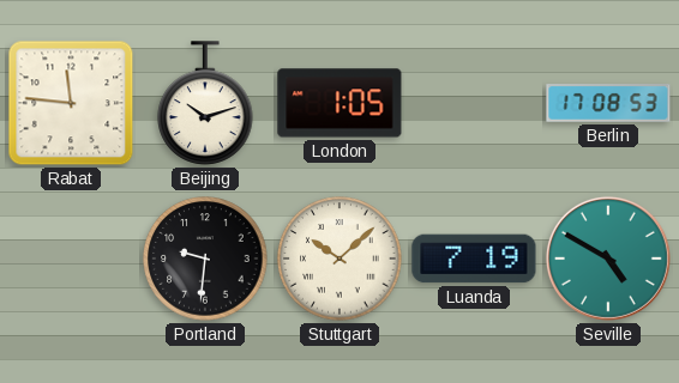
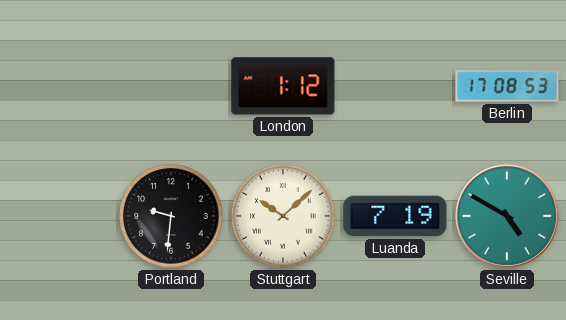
Rabat: 11:46 -> none (71, 103)
Beijing: 10:12 -> none (205, 103)
London: 1:05 -> 1:12 (283, 86)
